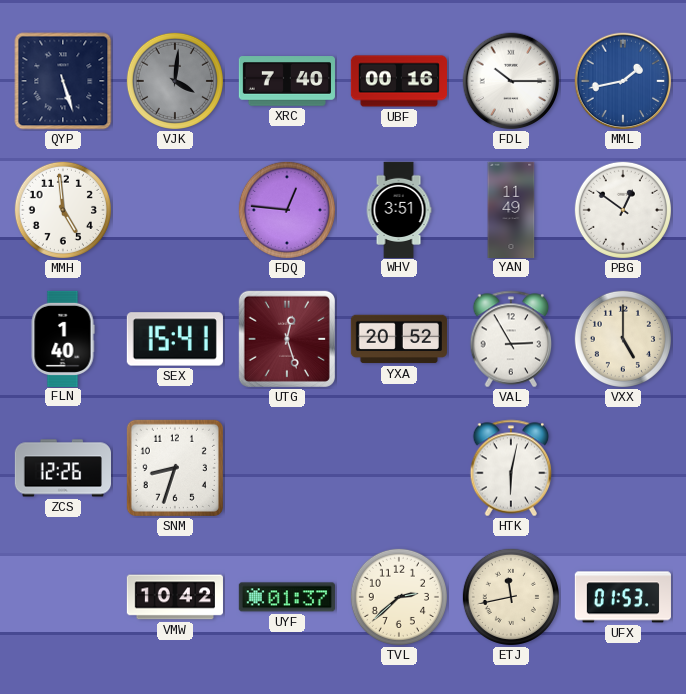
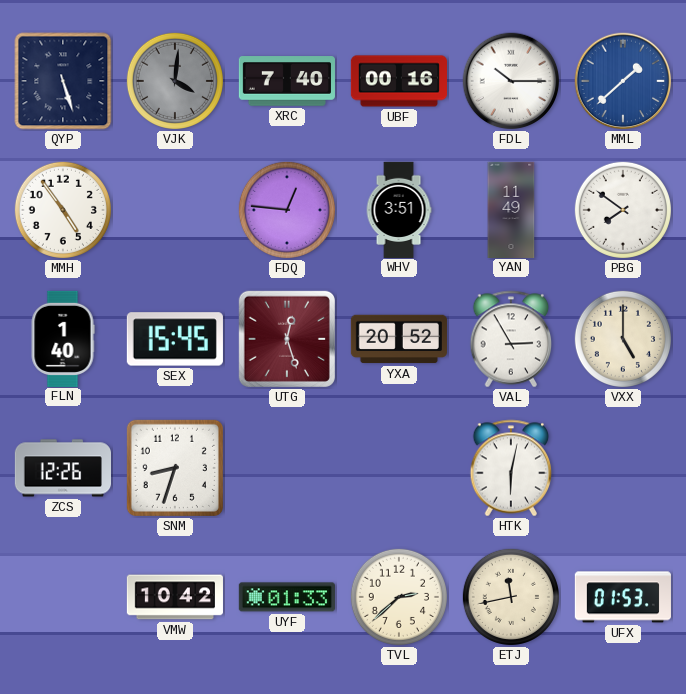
MML: 1:43 -> 1:38 (623, 81)
MMH: 4:59 -> 4:54 (63, 210)
PBG: 12:51 -> 7:51 (623, 210)
SEX: 15:41 -> 15:45 (175, 339)
UYF: 01:37 -> 01:33 (287, 597)
